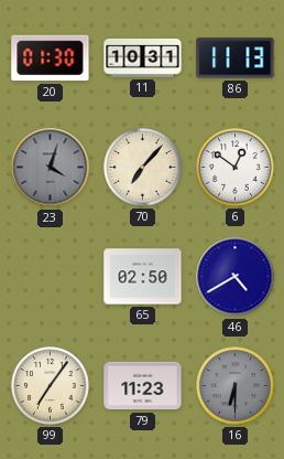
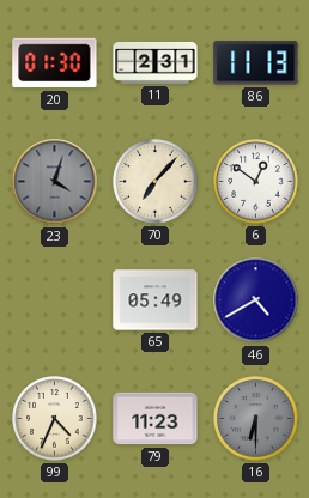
11: 10:31 -> 2:31 (156, 62)
65: 02:50 -> 05:49 (156, 300)
99: 7:06 -> 4:34 (55, 419)
